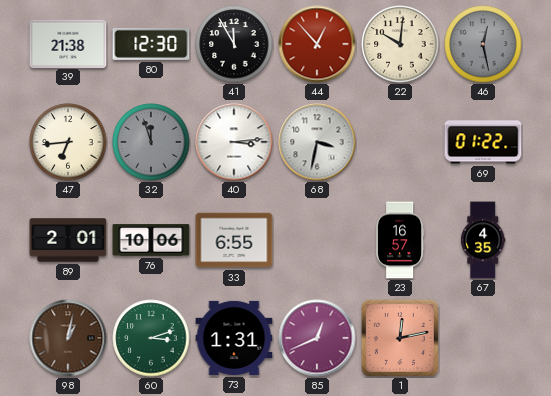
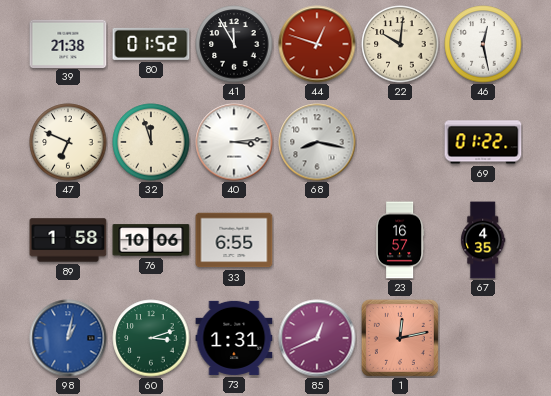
80: 12:30 -> 01:52 (151, 44)
44: 12:53 -> 12:48 (317, 44)
46 dial: grey -> white (483, 44)
47: 6:44 -> 6:49 (68, 142)
32 dial: grey -> cream (151, 142)
68: 3:32 -> 8:17 (317, 142)
89: 2:01 -> 1:58 (68, 240)
98 dial: brown -> blue (68, 338)
